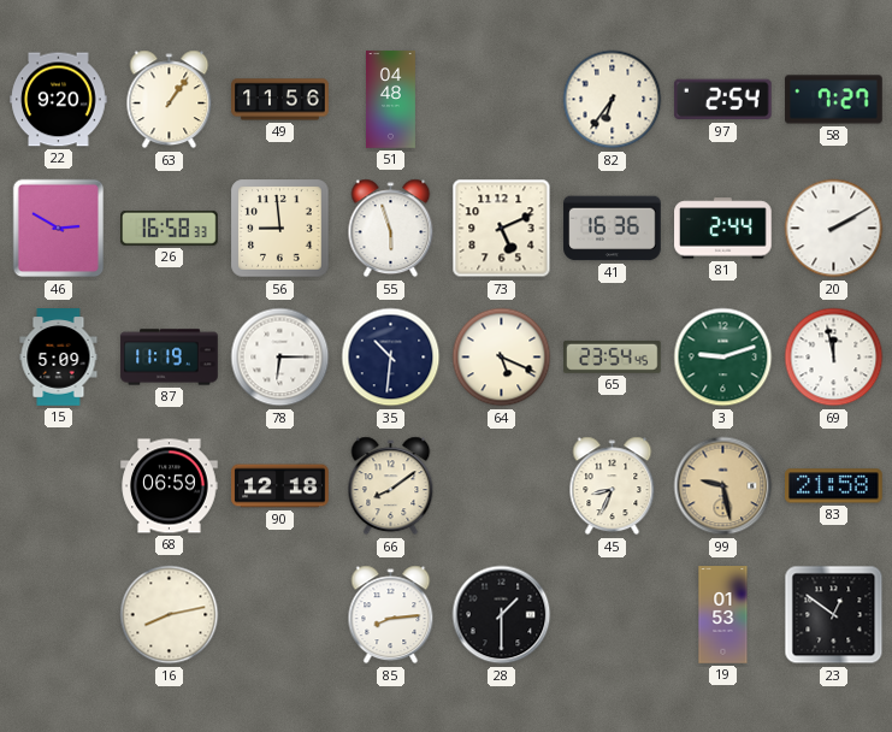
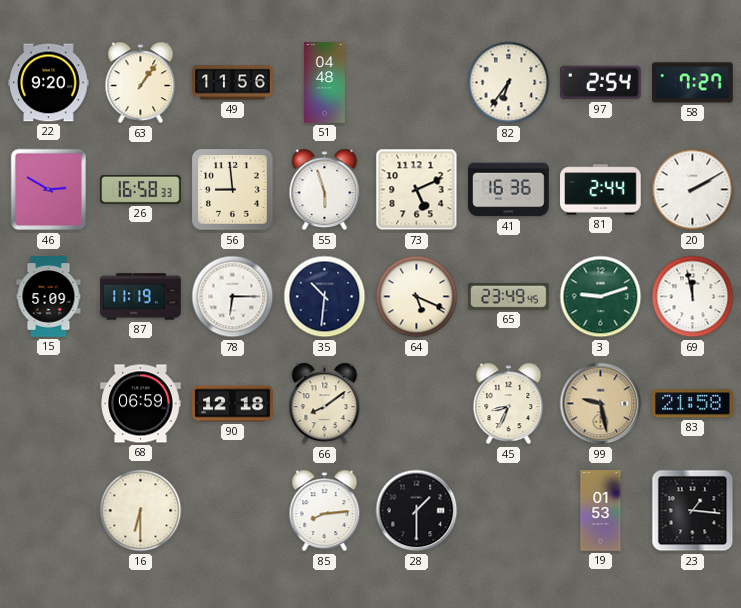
65: 23:54 -> 23:49 (509, 296)
16: 8:13 -> 6:30 (141, 511)
23: 12:51 -> 1:16 (693, 511)
